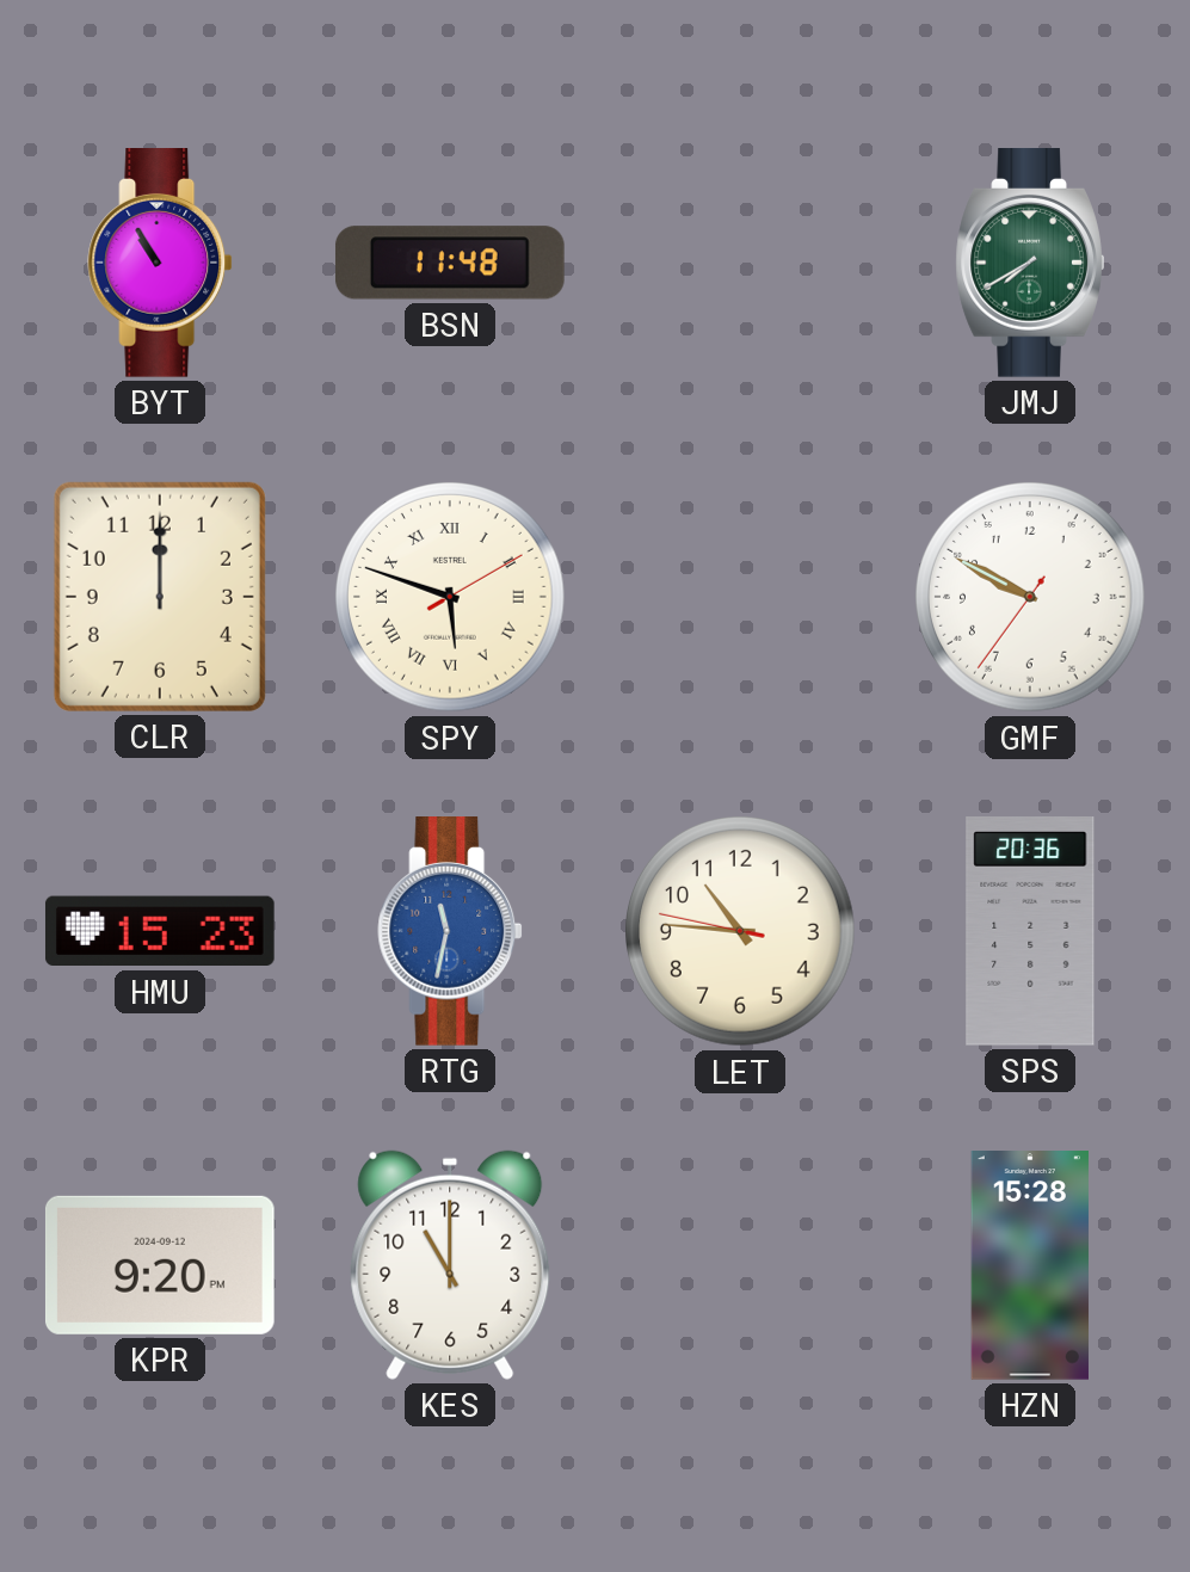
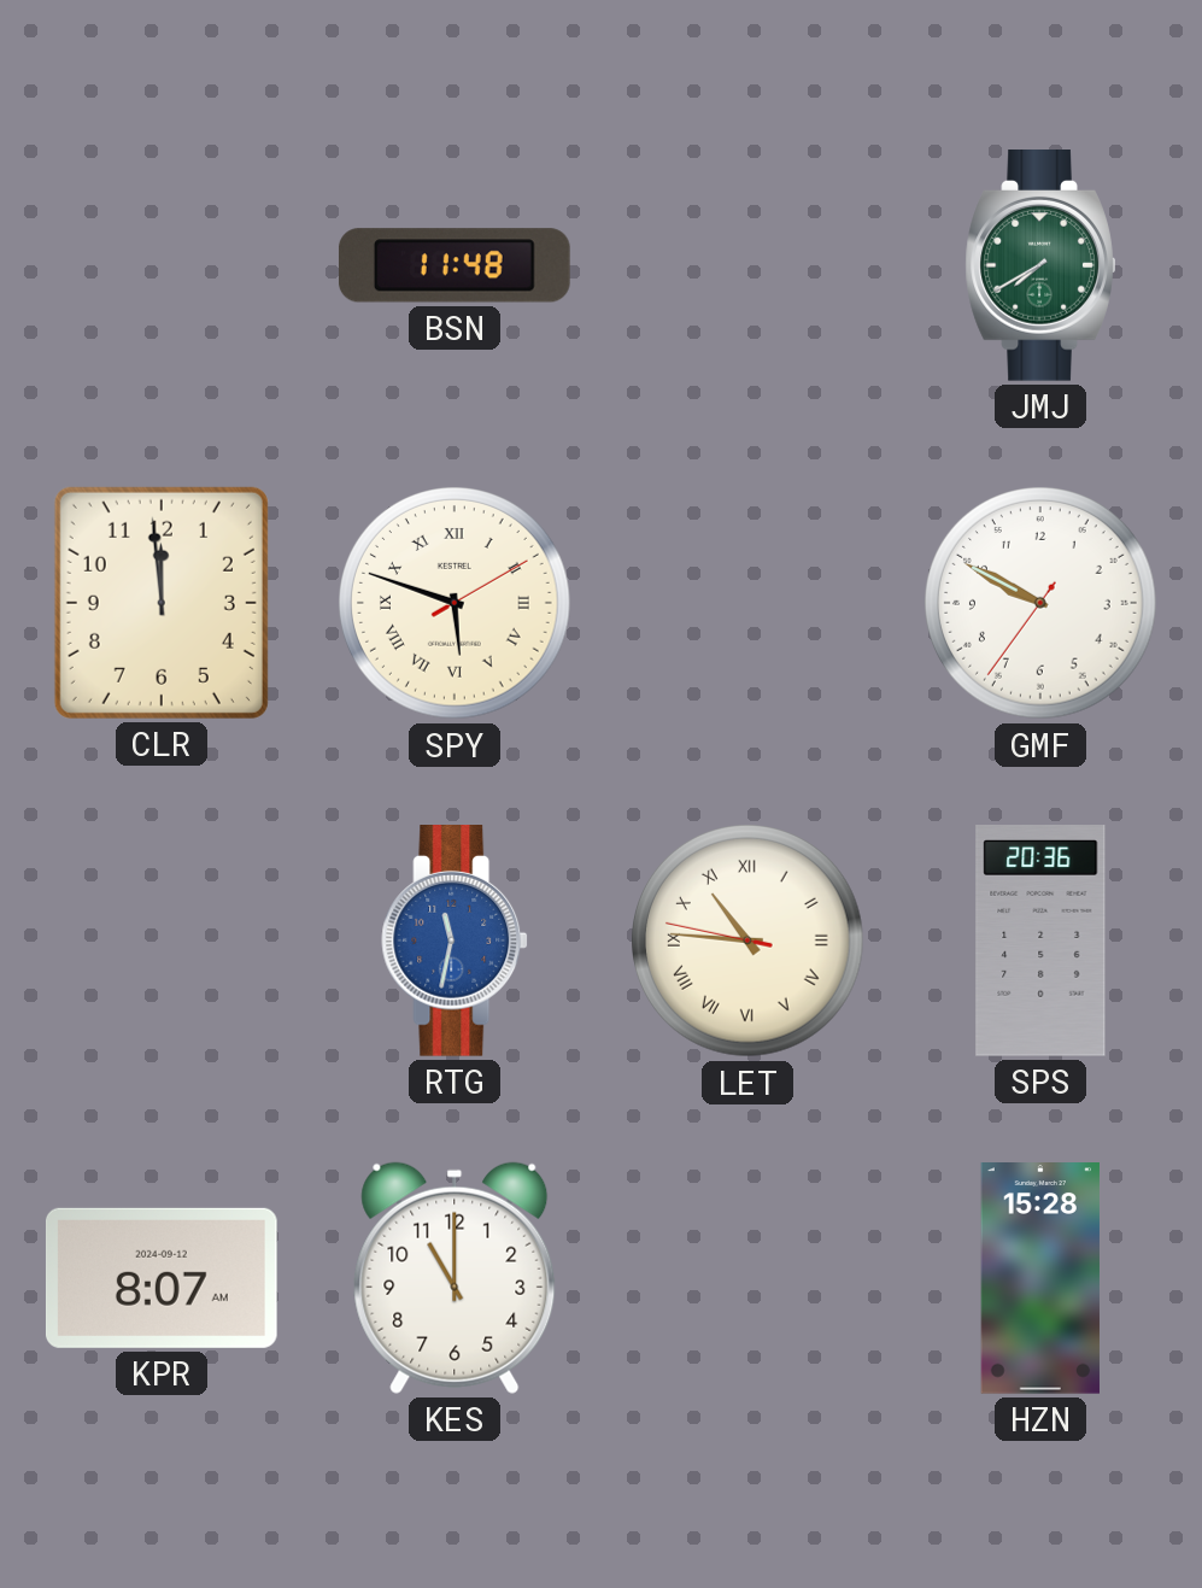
BYT: 10:55 -> none (160, 264)
CLR: 12:00 -> 11:59 (162, 603)
HMU: 15:23 -> none (160, 931)
LET numerals: Arabic -> Roman (749, 942)
KPR: 9:20 -> 8:07 (162, 1278)
